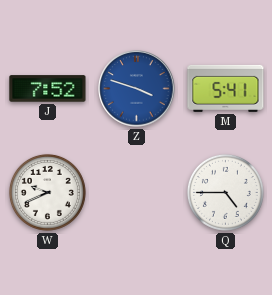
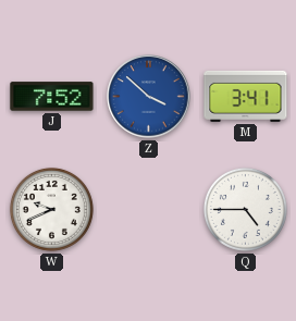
Z: 3:48 -> 3:52 (149, 97)
M: 5:41 -> 3:41 (246, 96)
